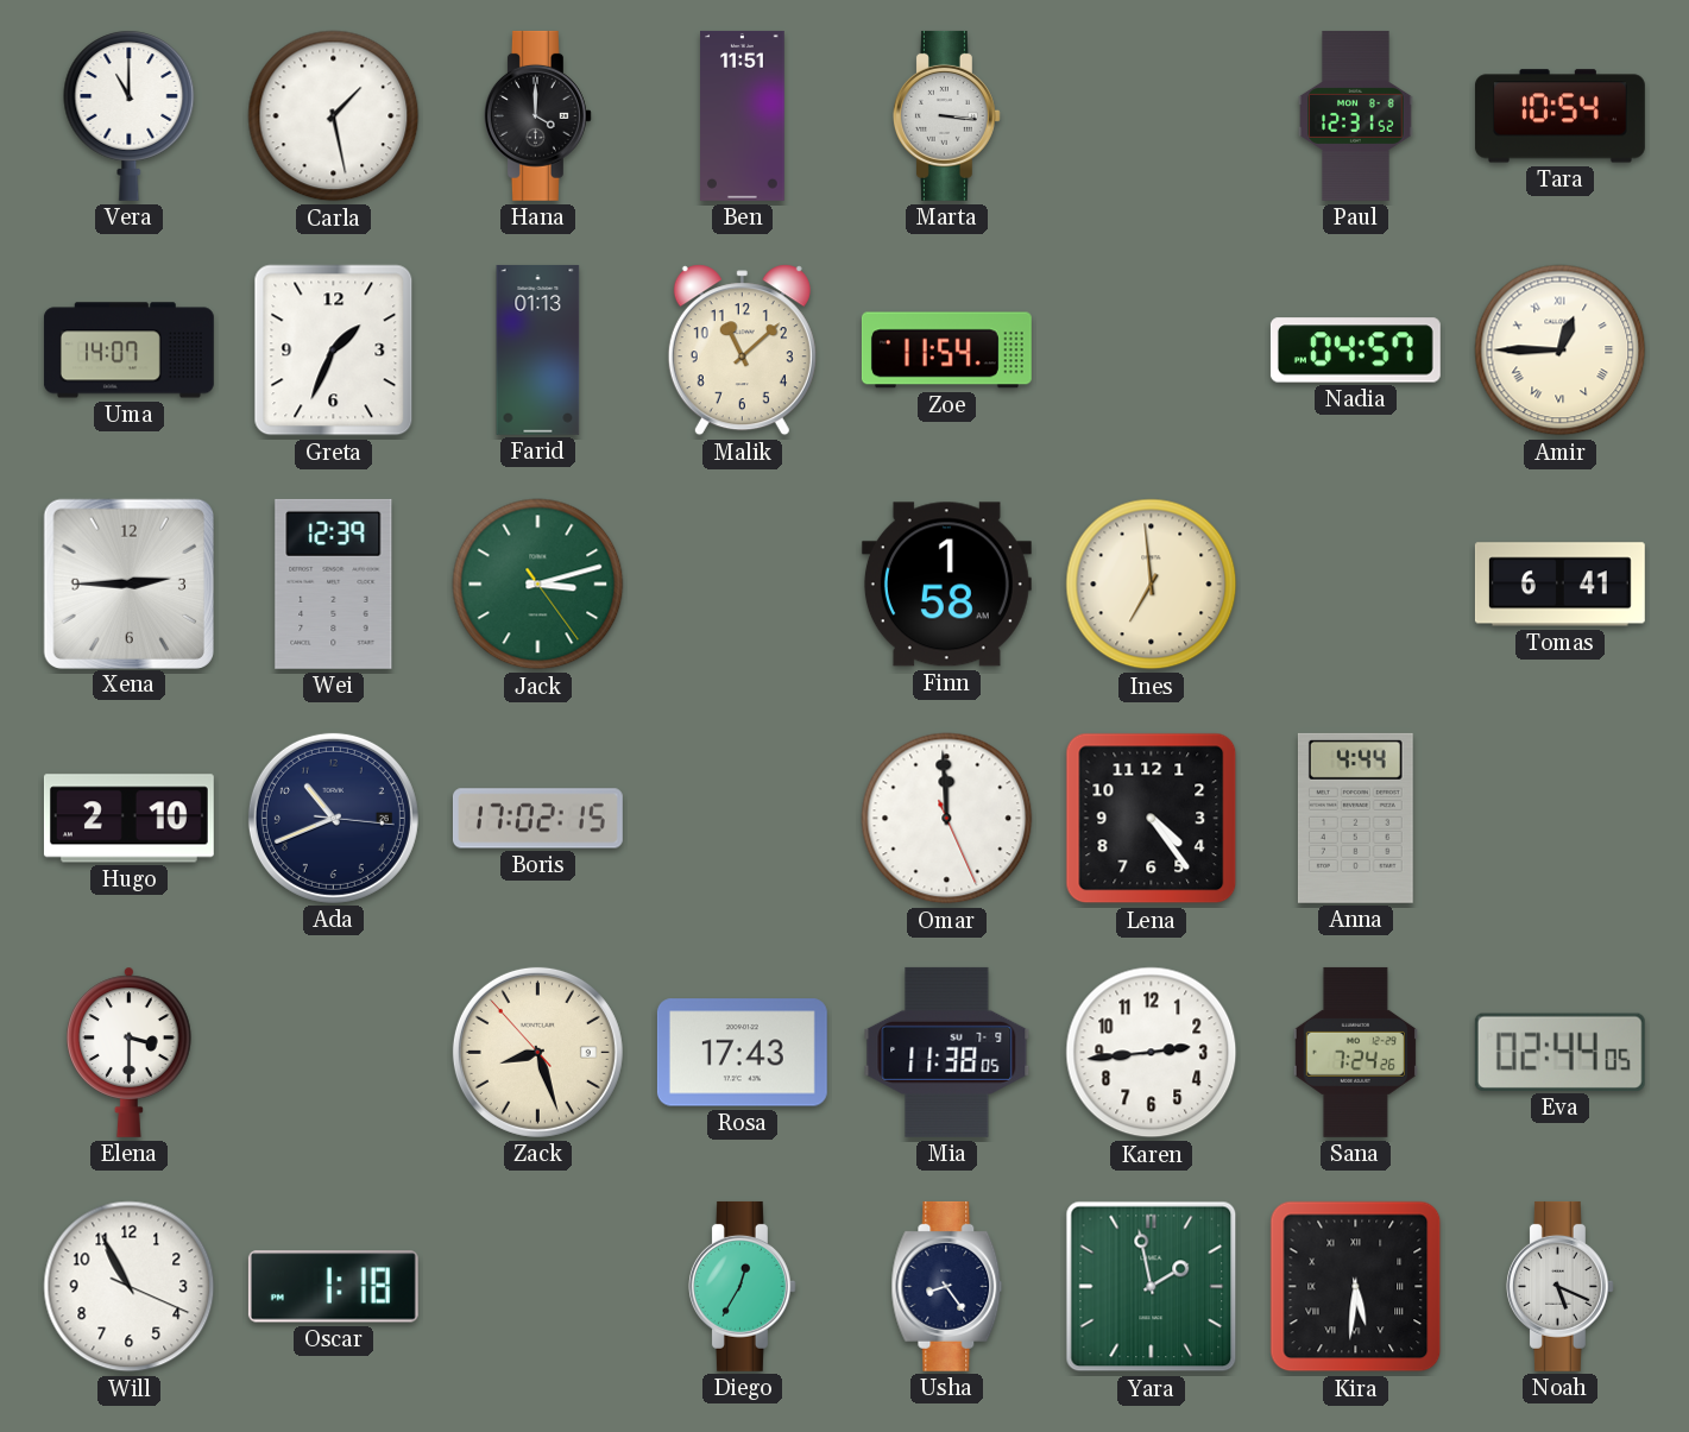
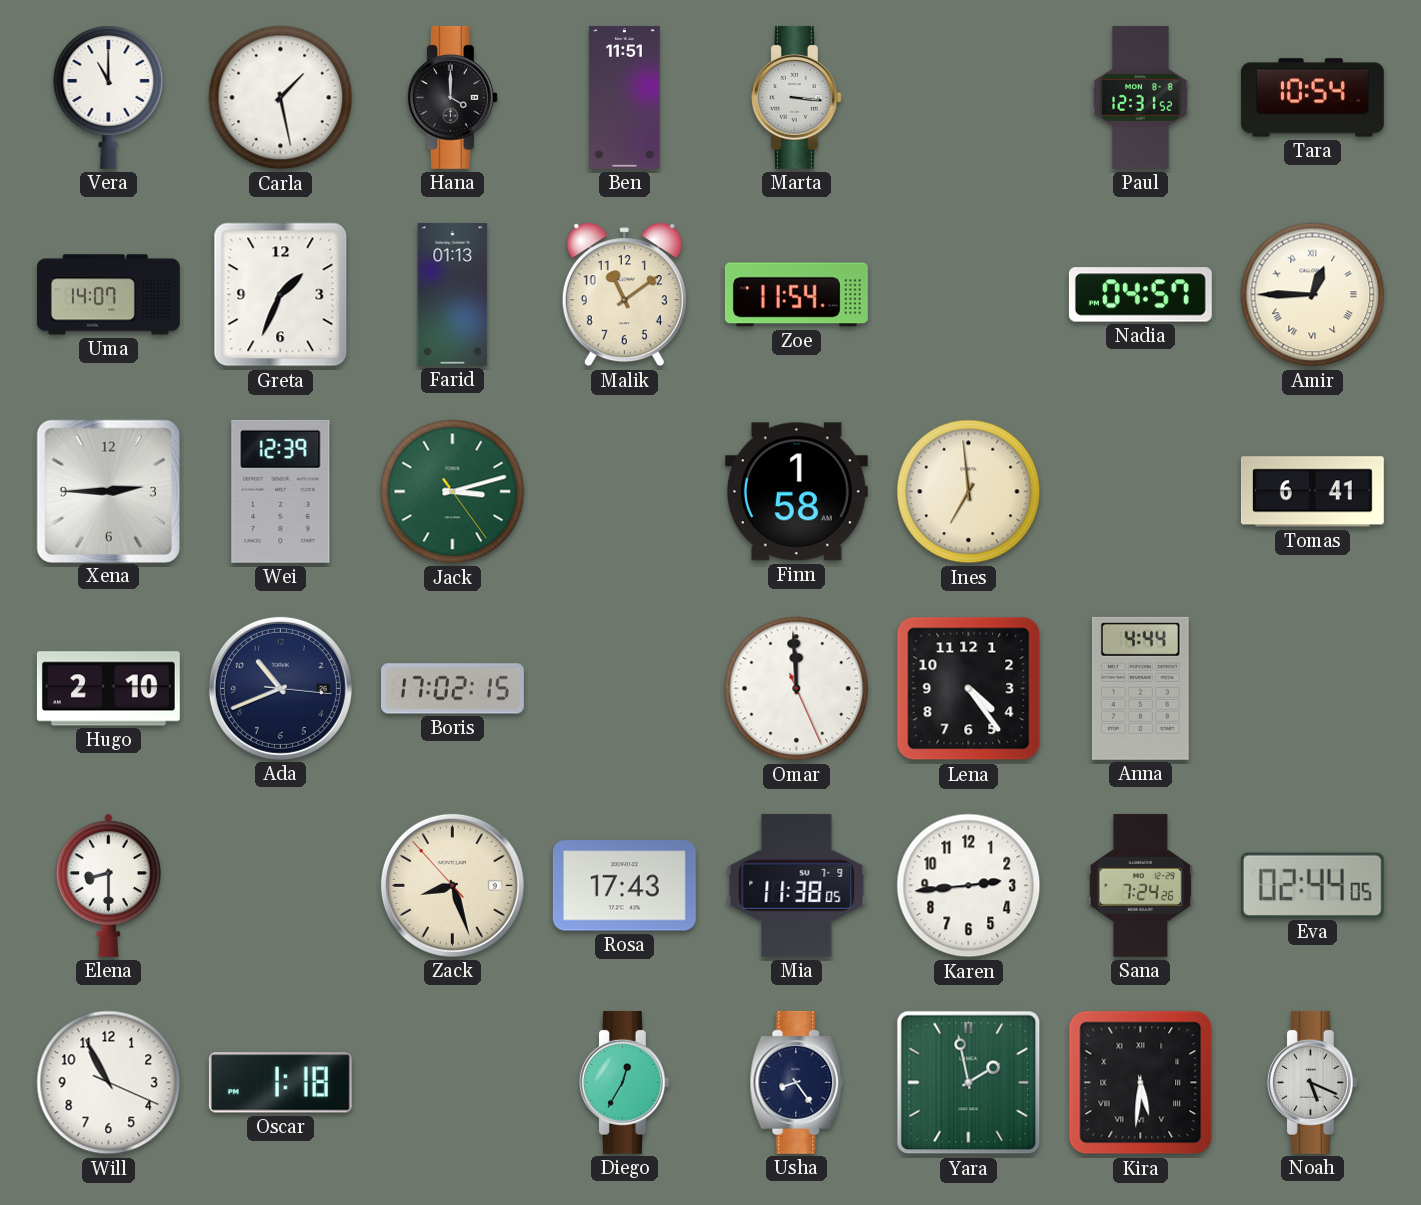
Malik: 11:08 -> 11:09 (624, 295)
Elena: 3:30 -> 8:30 (109, 885)
